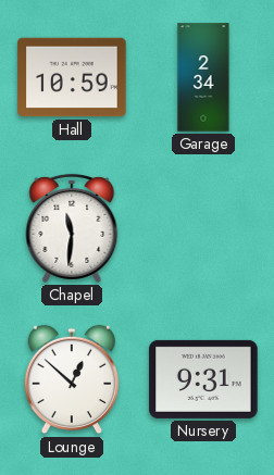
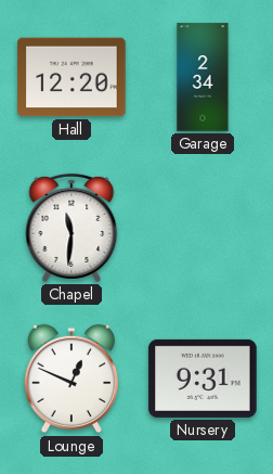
Hall: 10:59 -> 12:20 (71, 77)
Lounge: 12:52 -> 12:49 (71, 379)
